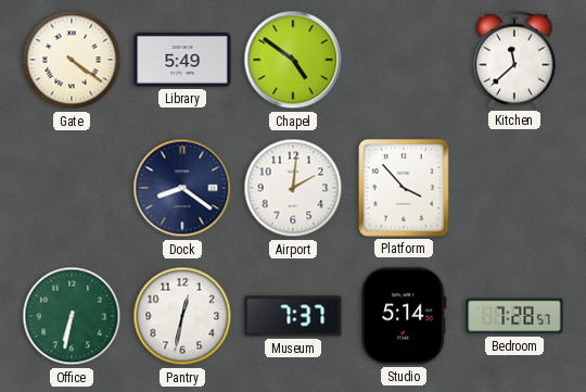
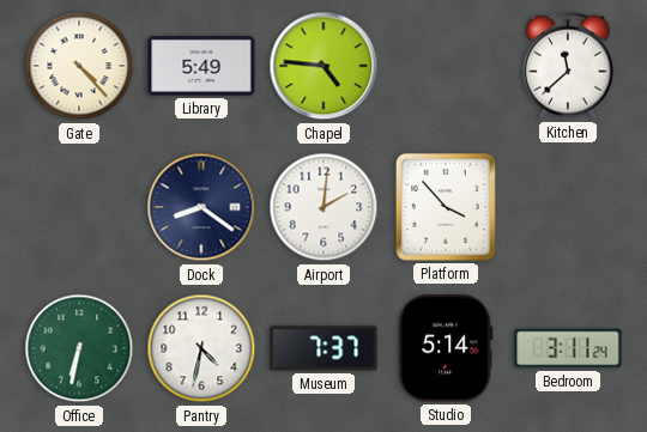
Gate: 4:21 -> 4:23 (79, 66)
Chapel: 4:51 -> 4:46 (323, 66)
Pantry: 12:32 -> 4:32 (201, 348)
Bedroom: 7:28 -> 3:11 (568, 348)
